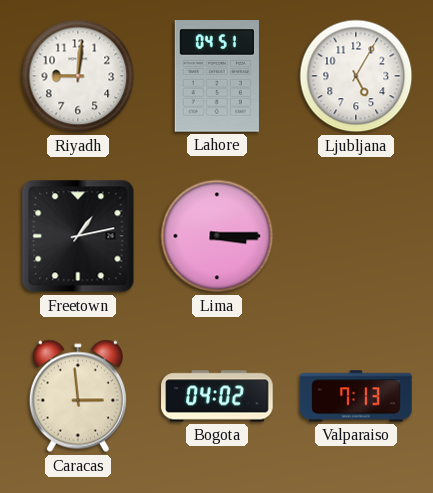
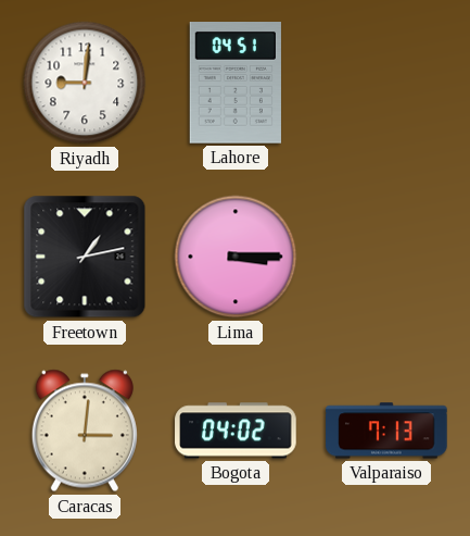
Ljubljana: 5:05 -> none (356, 76)
Caracas: 2:59 -> 3:01 (85, 431)
